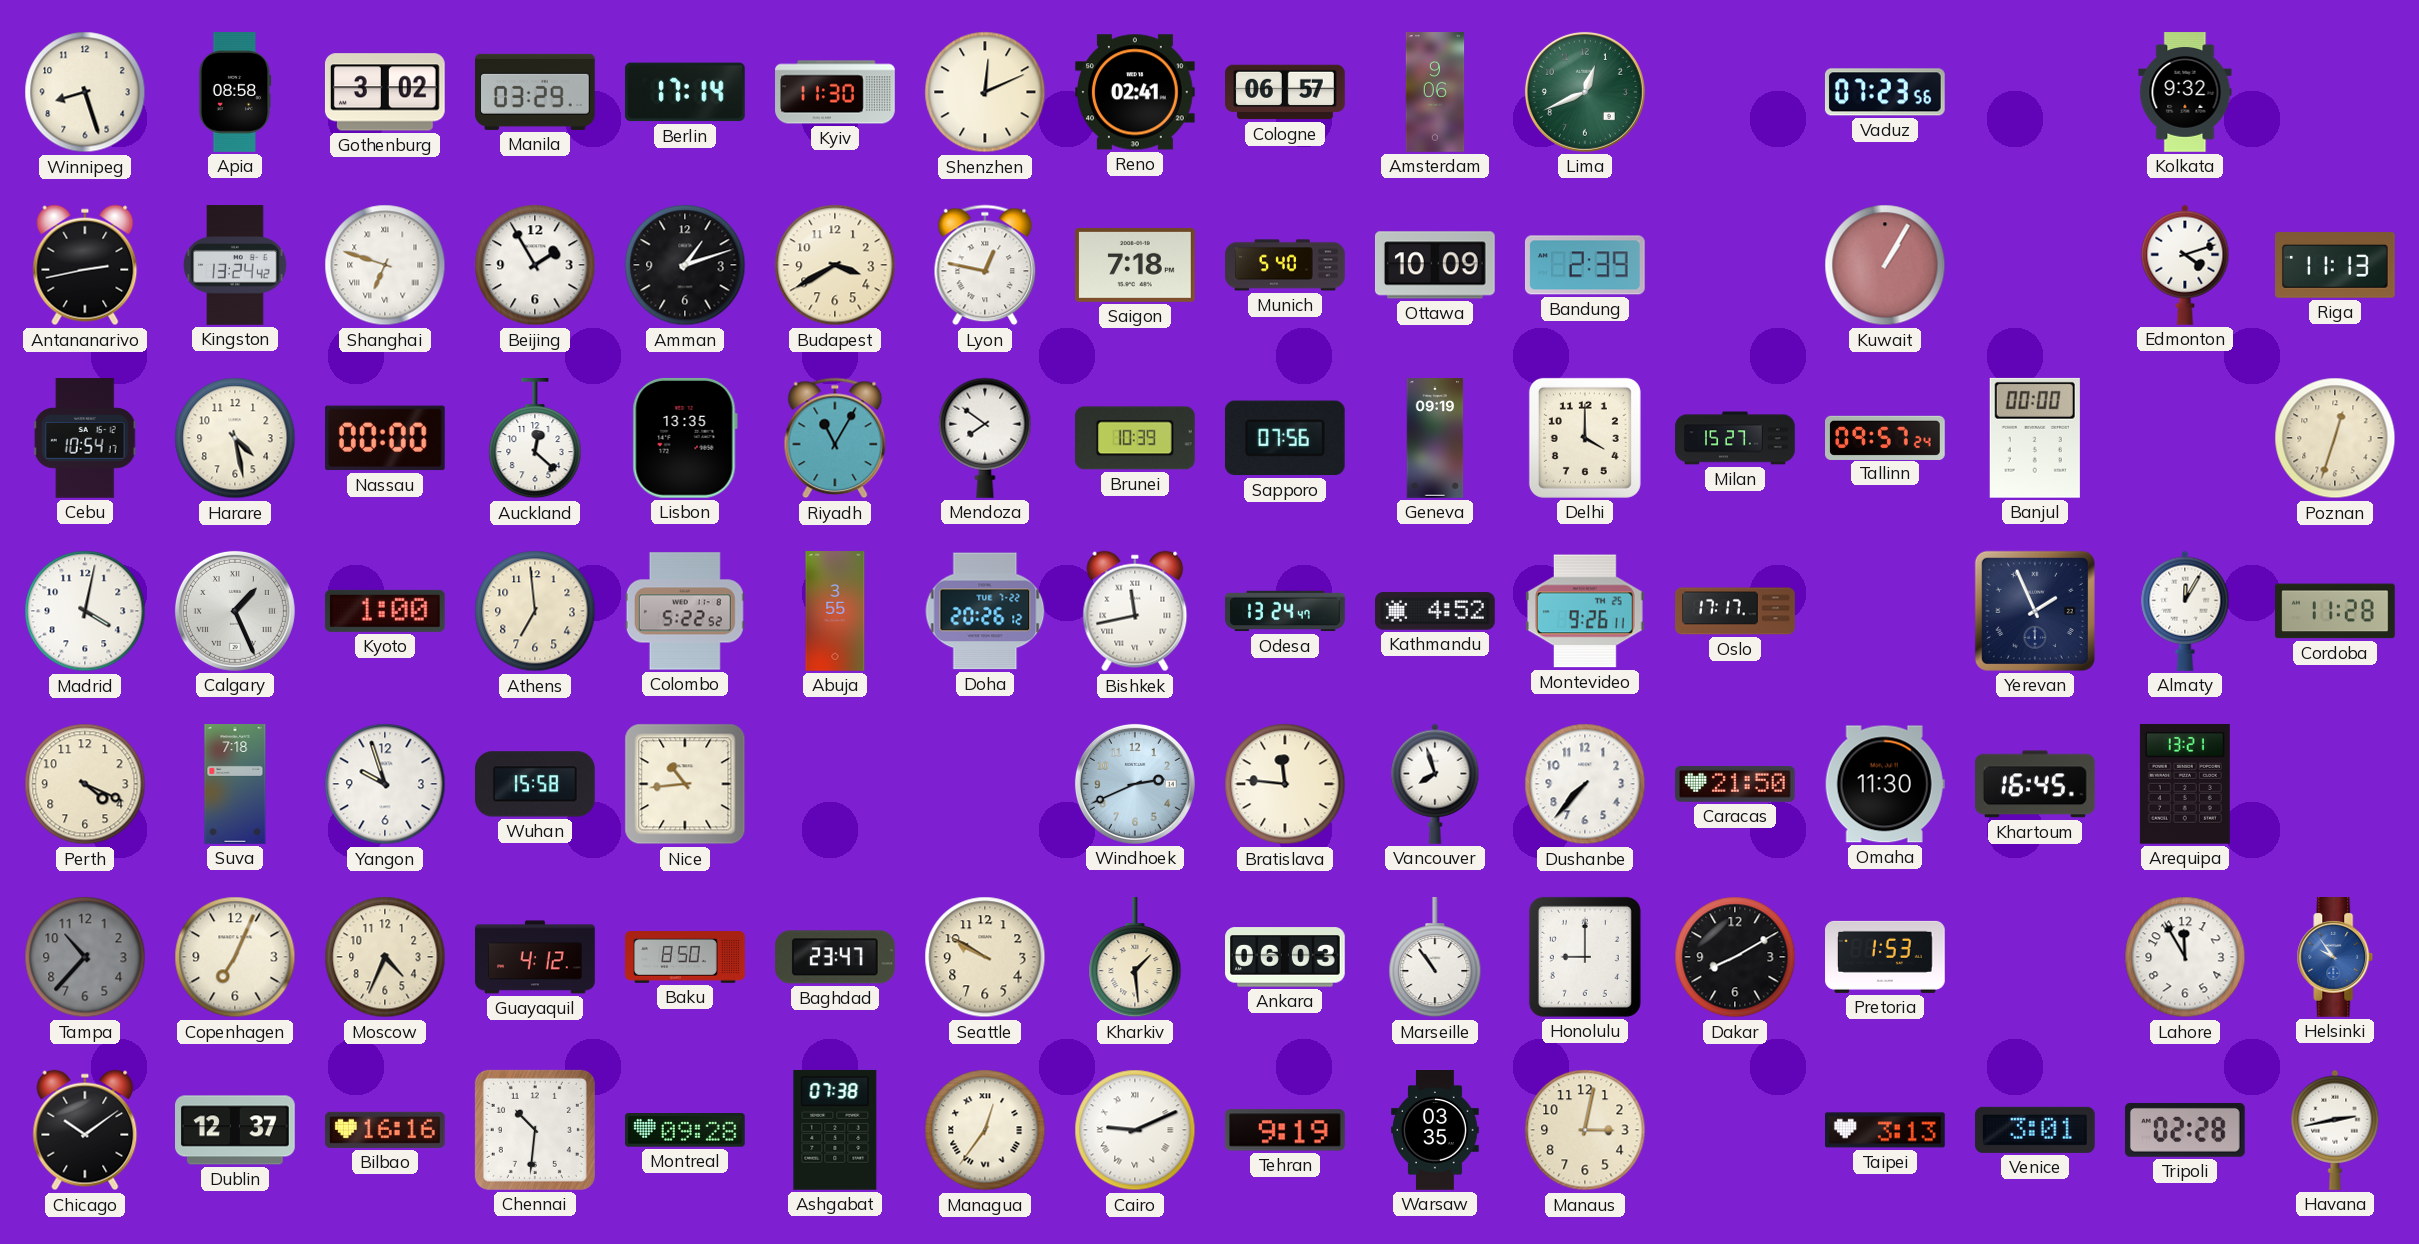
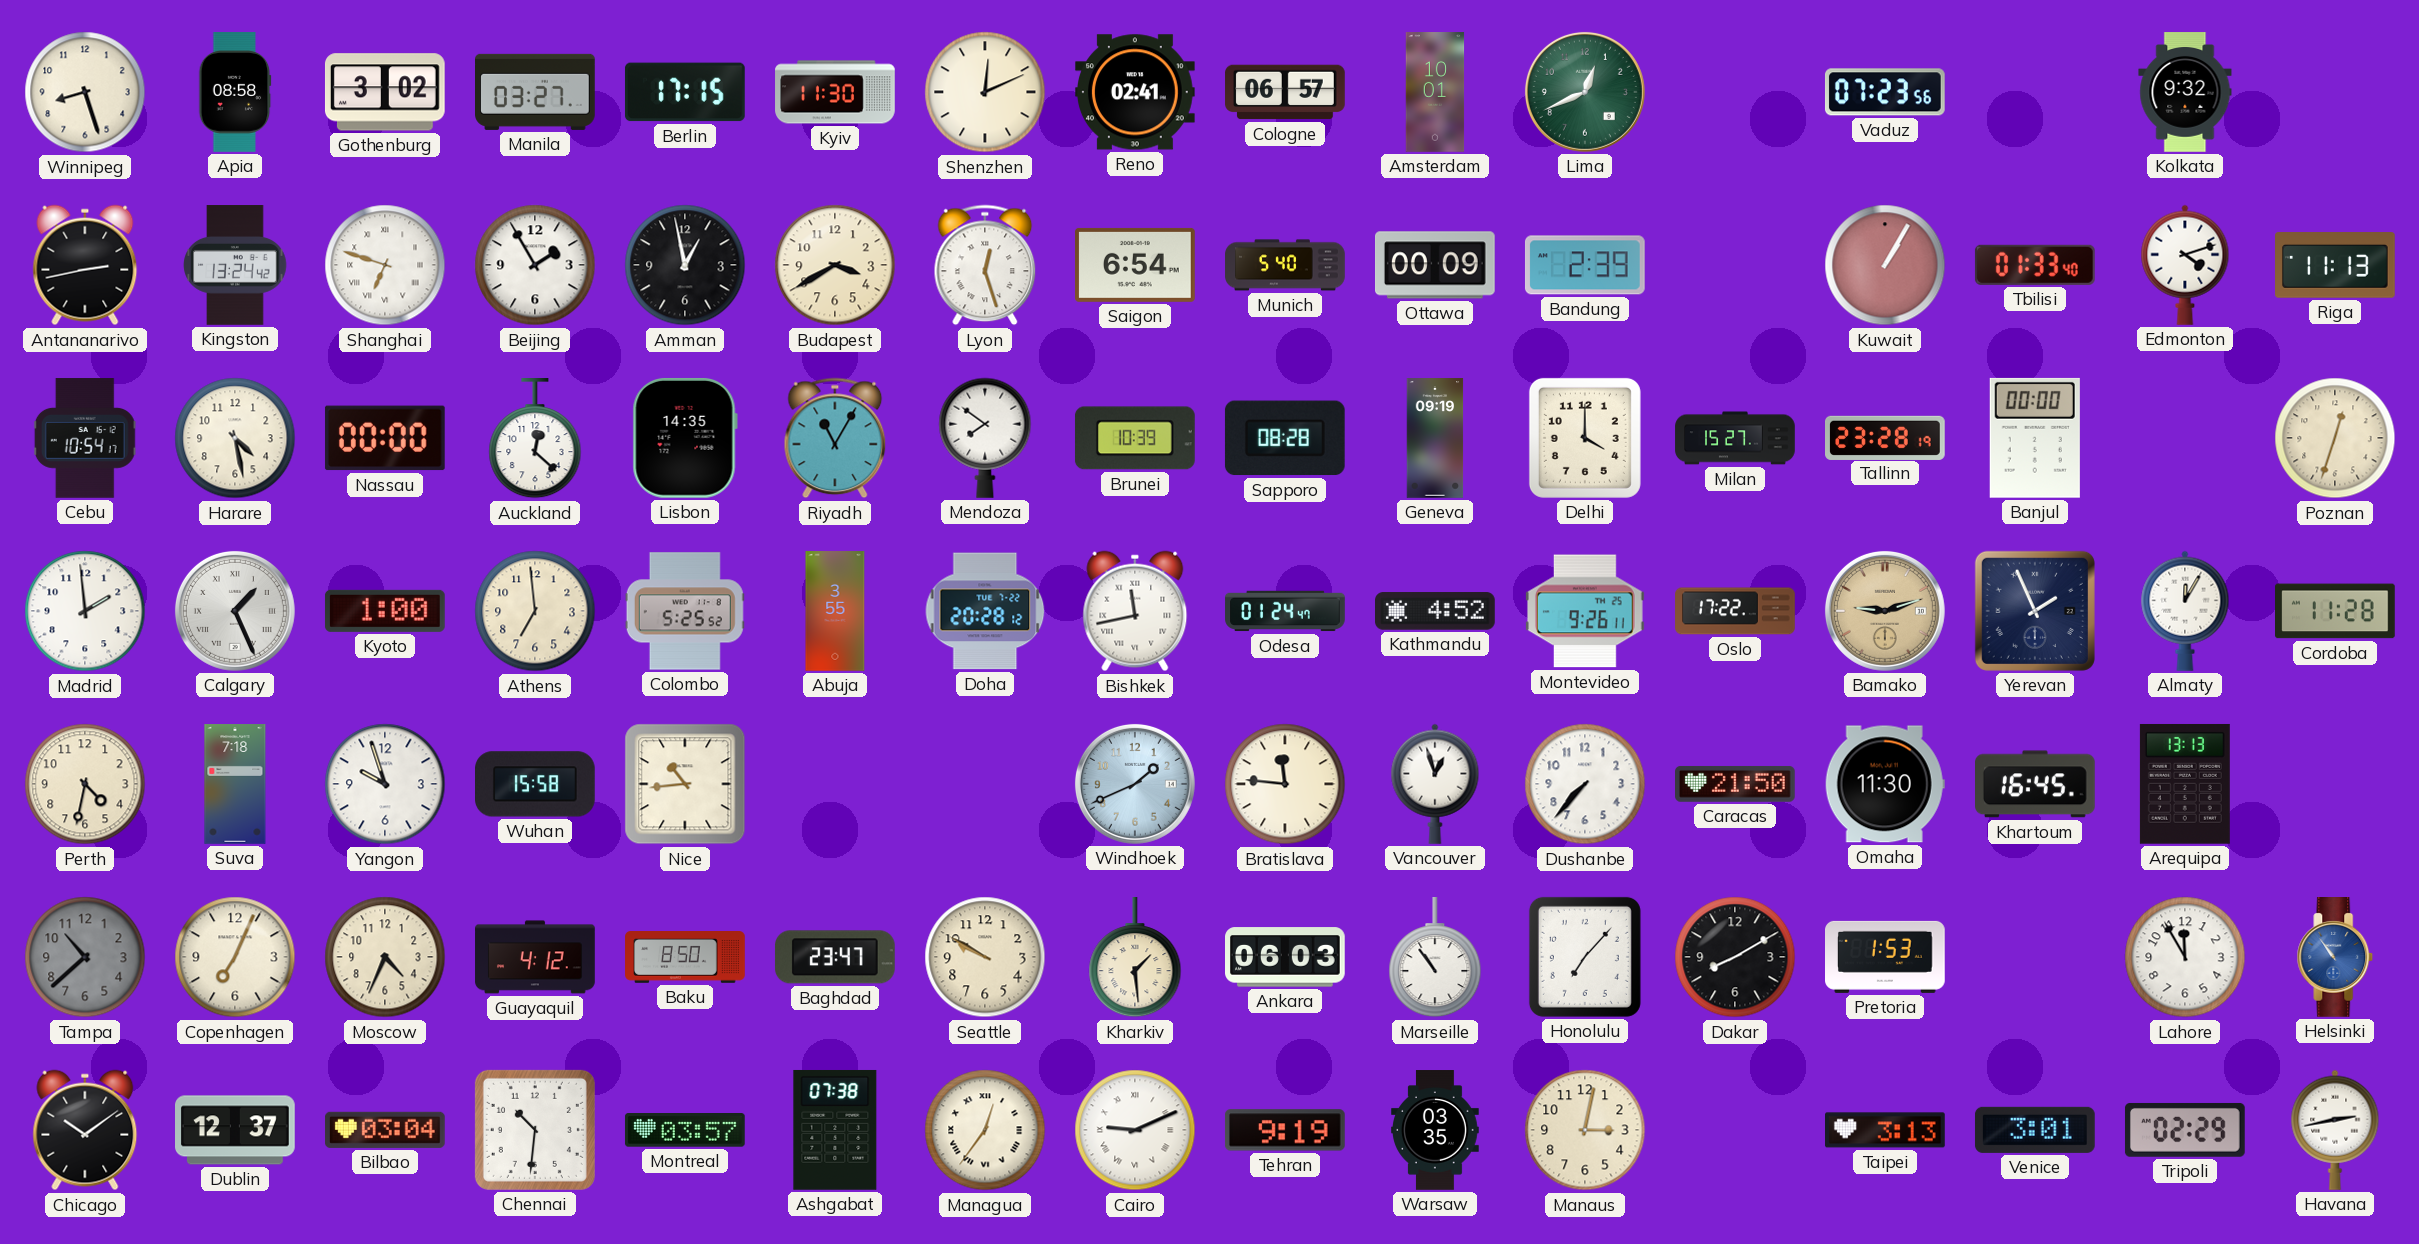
Manila: 03:29 -> 03:27 (536, 92)
Berlin: 17:14 -> 17:15 (685, 92)
Amsterdam: 9:06 -> 10:01 (1435, 92)
Amman: 1:12 -> 12:58 (685, 265)
Lyon: 12:47 -> 12:27 (985, 265)
Saigon: 7:18 -> 6:54 (1136, 265)
Ottawa: 10:09 -> 00:09 (1436, 265)
Tbilisi: none -> 01:33 (2035, 265)
Lisbon: 13:35 -> 14:35 (685, 438)
Sapporo: 07:56 -> 08:28 (1285, 438)
Tallinn: 09:57 -> 23:28 (1886, 437)
Madrid: 4:02 -> 1:59 (85, 611)
Colombo: 5:22 -> 5:25 (685, 611)
Doha: 20:26 -> 20:28 (985, 611)
Odesa: 13:24 -> 01:24 (1285, 611)
Oslo: 17:17 -> 17:22 (1735, 611)
Bamako: none -> 9:12 (1885, 611)
Perth: 4:19 -> 4:32 (85, 784)
Windhoek: 2:41 -> 1:41 (1135, 784)
Vancouver: 7:57 -> 12:57 (1435, 784)
Arequipa: 13:21 -> 13:13 (2185, 784)
Tampa: 10:37 -> 10:38 (85, 957)
Honolulu: 9:00 -> 7:07 (1585, 957)
Helsinki: 9:54 -> 10:54 (2335, 958)
Bilbao: 16:16 -> 03:04 (386, 1130)
Montreal: 09:28 -> 03:57 (685, 1131)
Tripoli: 02:28 -> 02:29 (2185, 1130)
